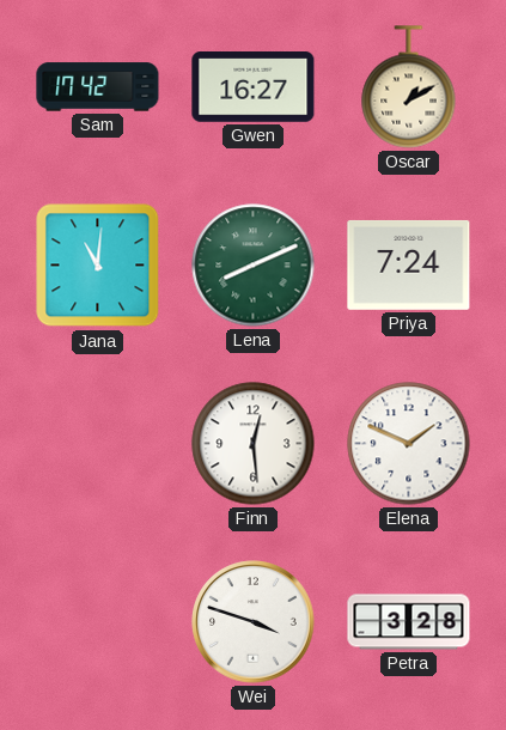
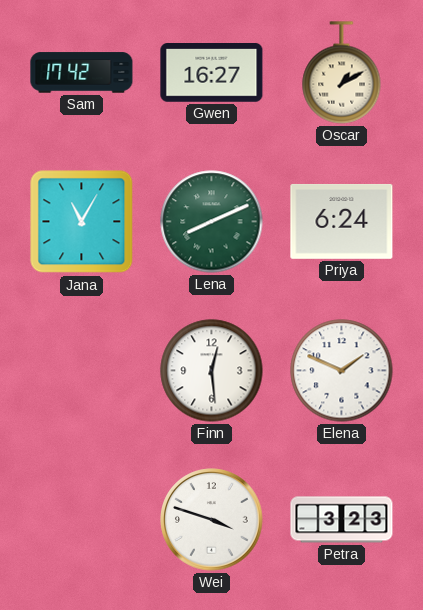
Jana: 11:01 -> 11:05 (82, 222)
Priya: 7:24 -> 6:24 (342, 221)
Petra: 3:28 -> 3:23 (342, 520)
